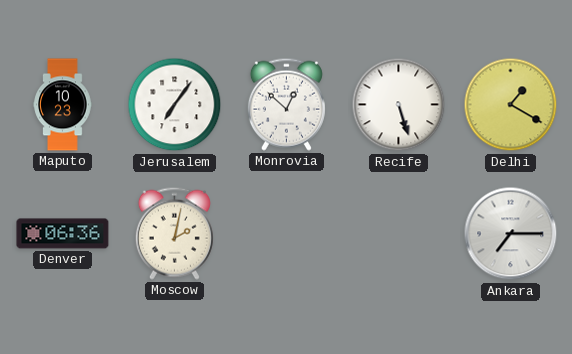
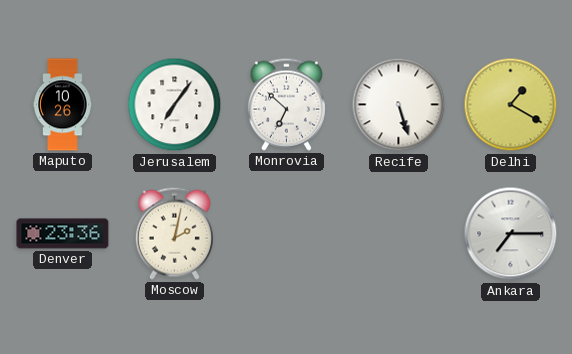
Maputo: 10:23 -> 10:26 (63, 105)
Monrovia: 12:52 -> 6:52 (286, 104)
Denver: 06:36 -> 23:36 (63, 234)
